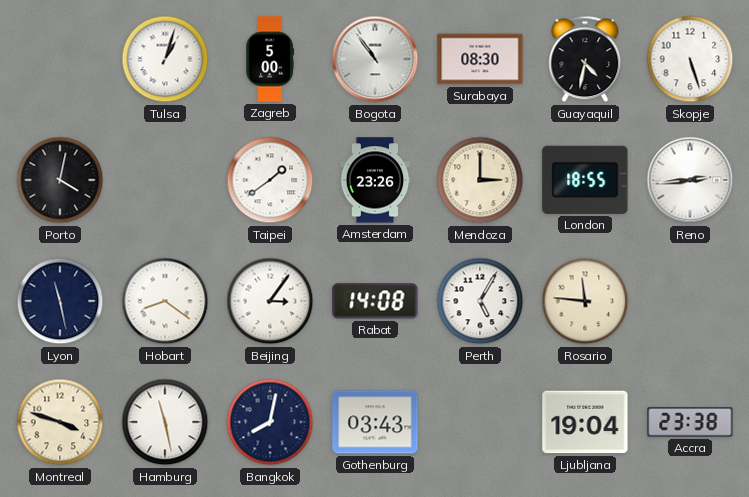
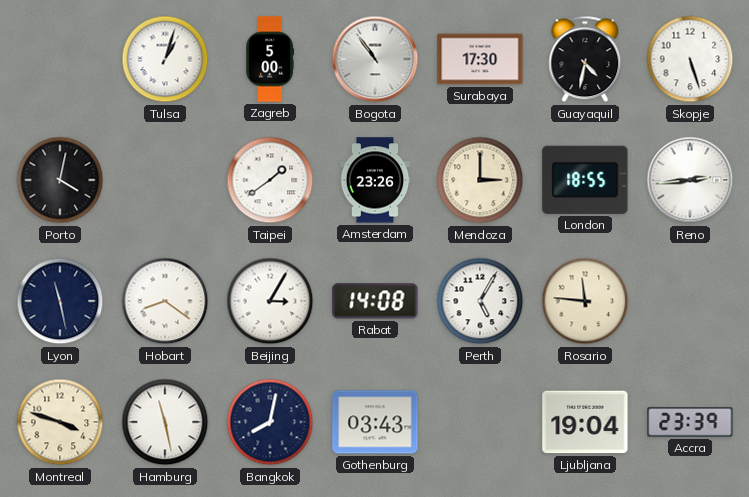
Surabaya: 08:30 -> 17:30 (480, 59)
Beijing: 3:06 -> 3:05 (270, 301)
Accra: 23:38 -> 23:39 (690, 422)
